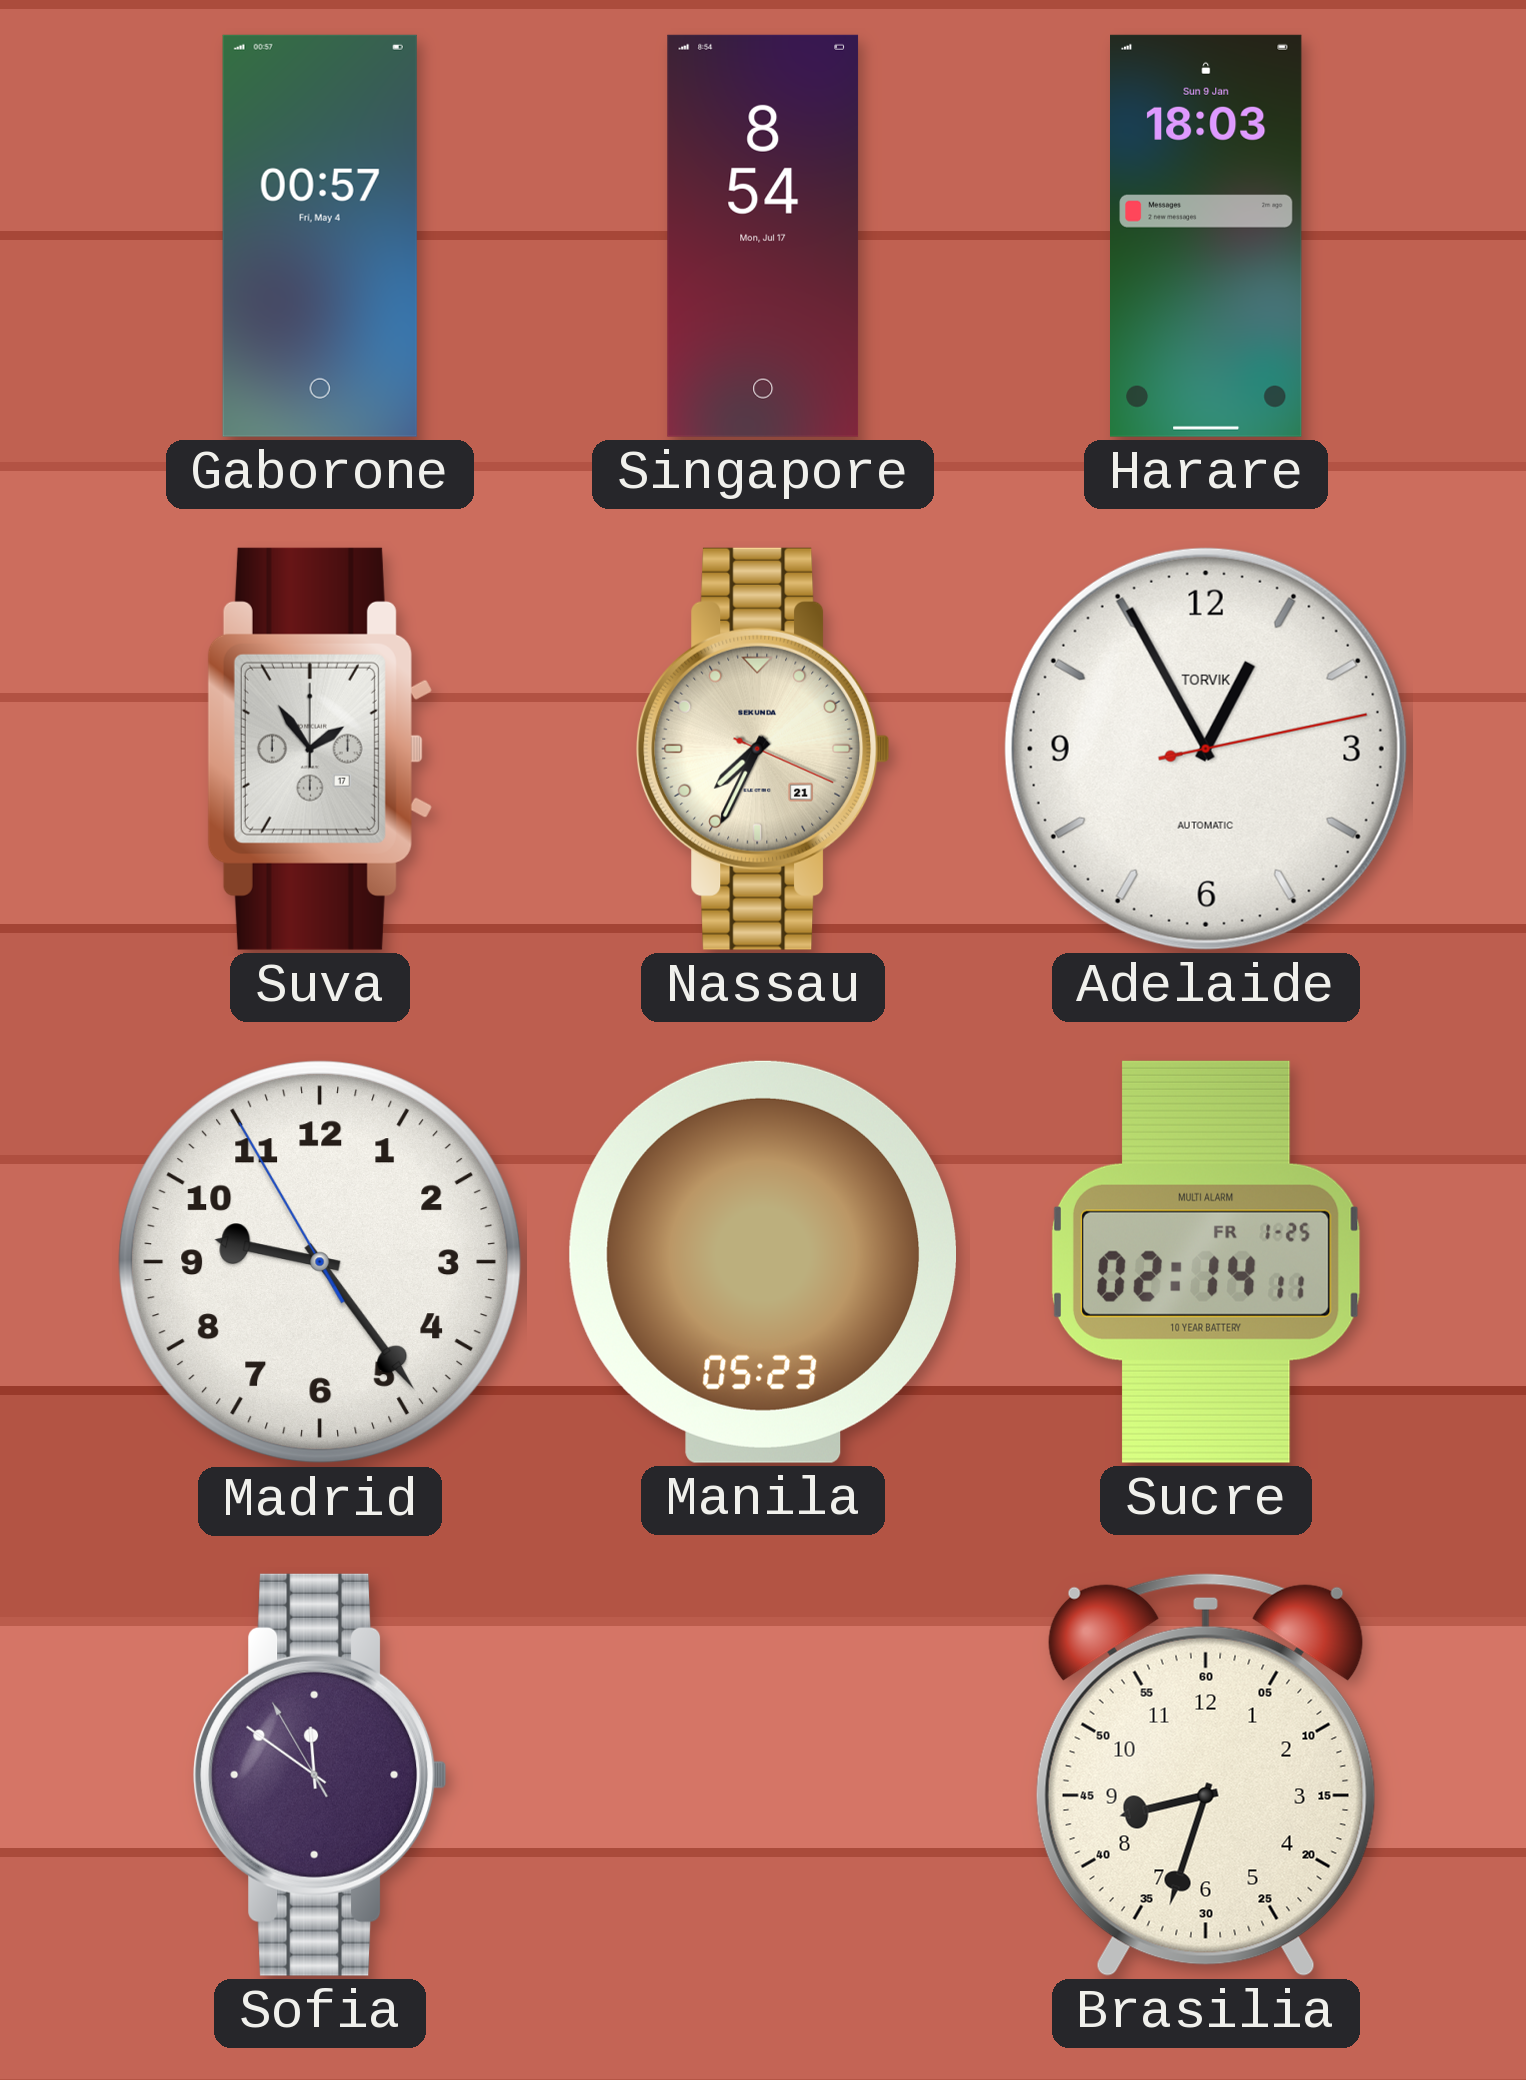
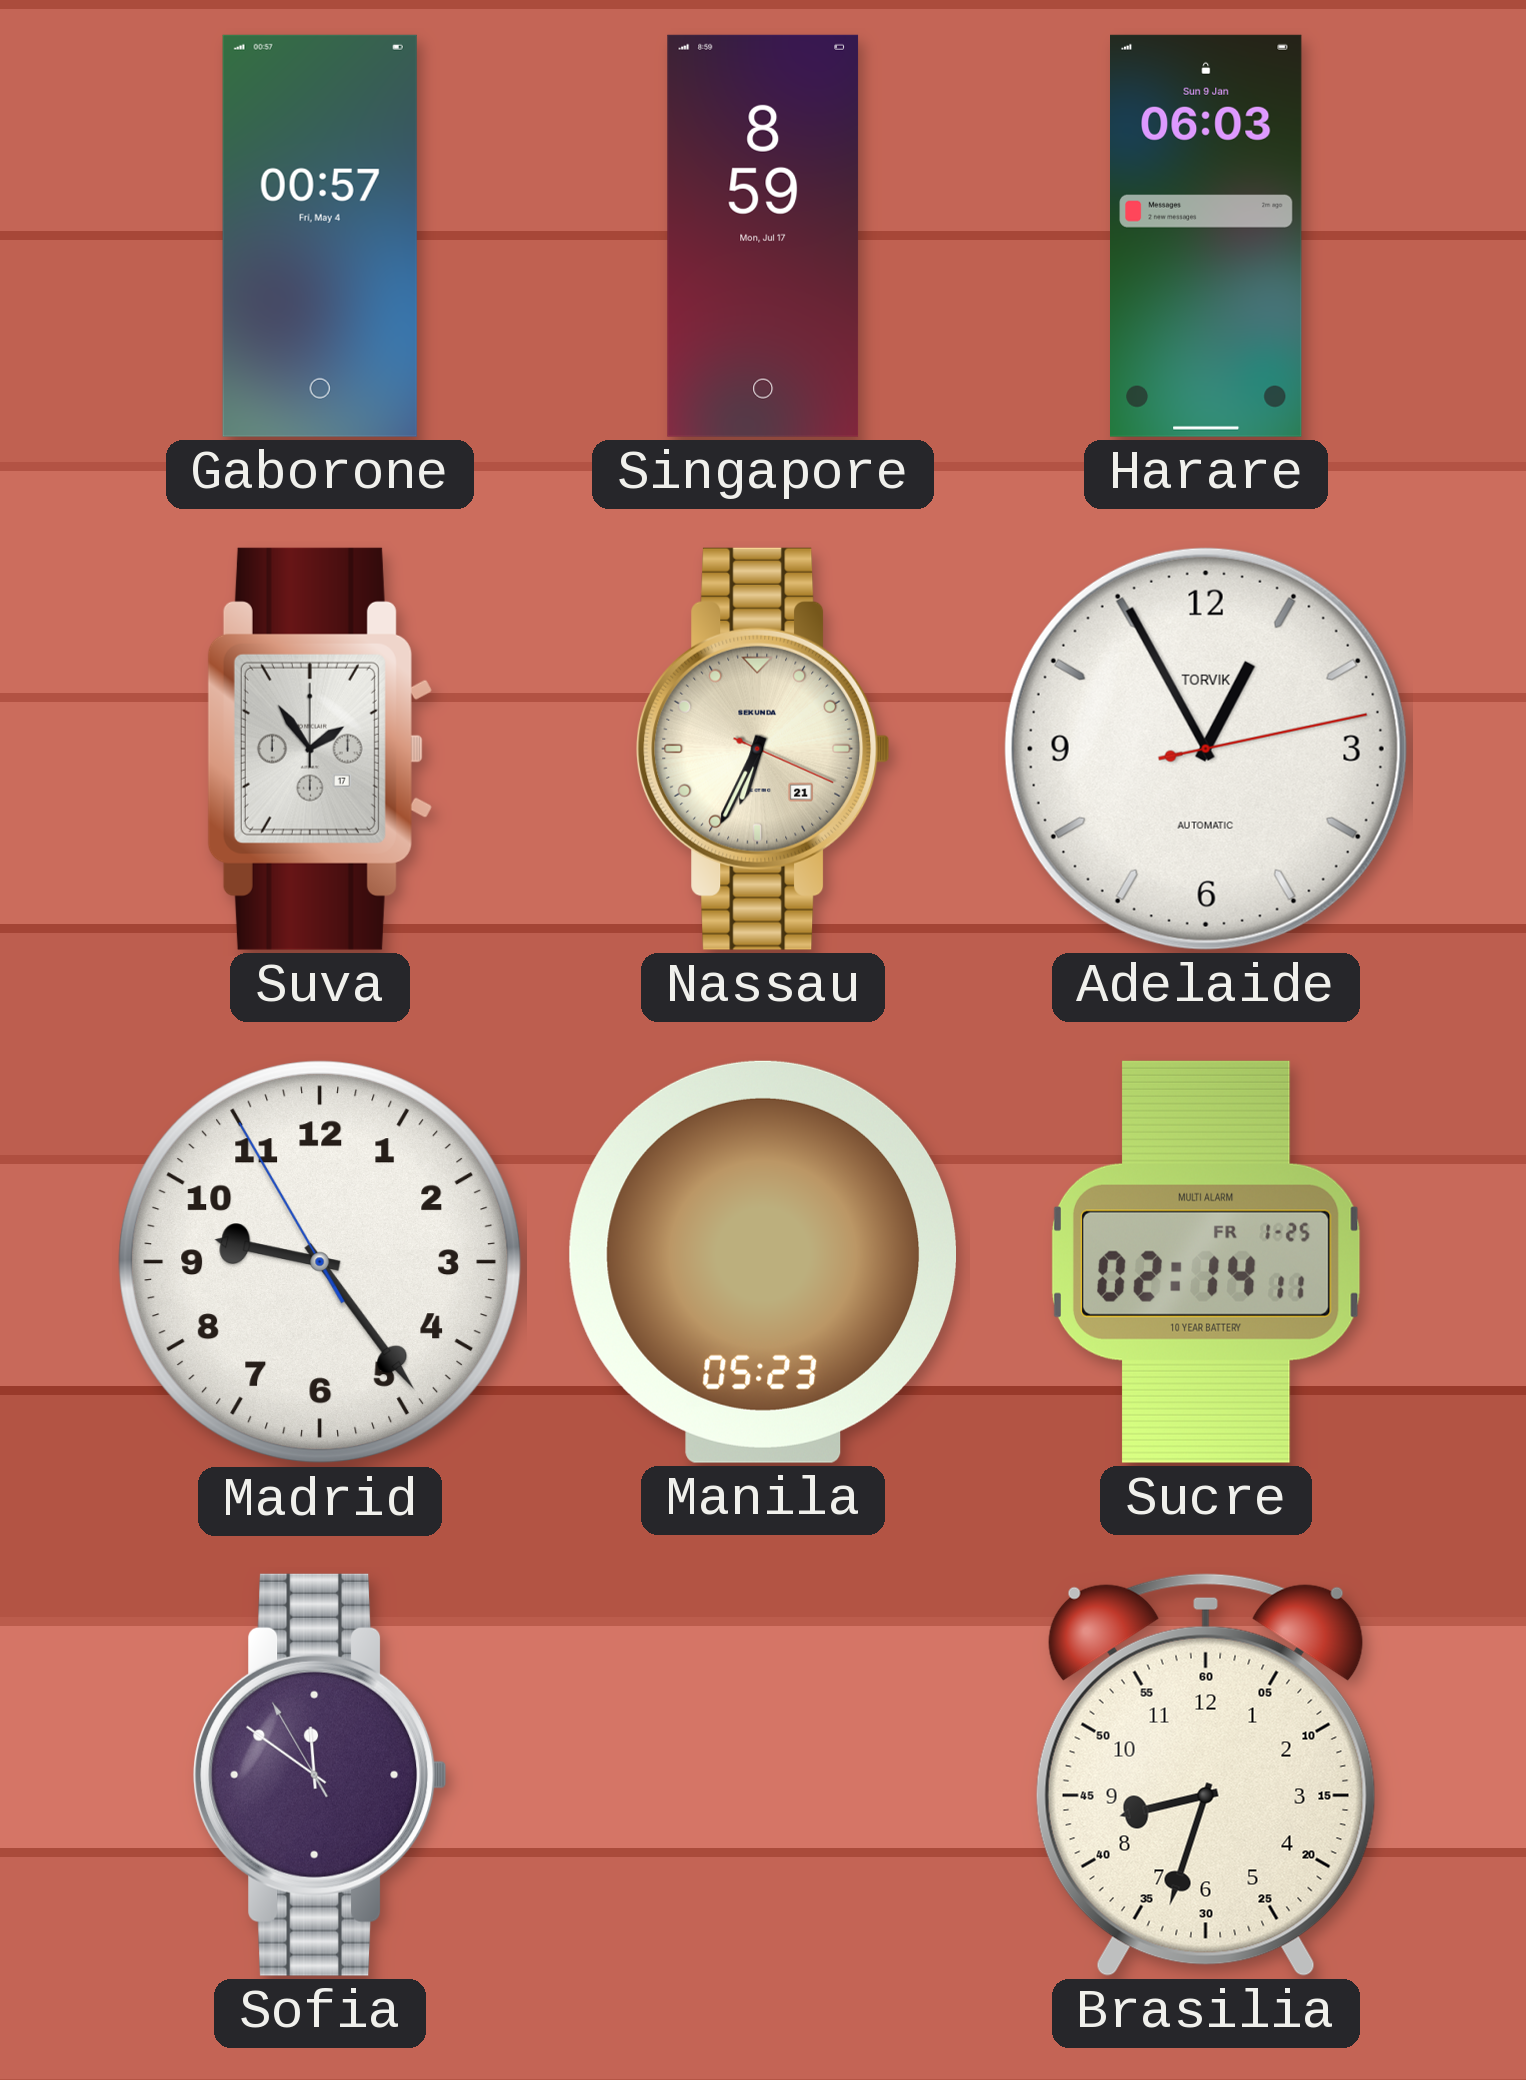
Singapore: 8:54 -> 8:59 (763, 236)
Harare: 18:03 -> 06:03 (1207, 236)
Nassau: 7:34 -> 6:34 (763, 749)
